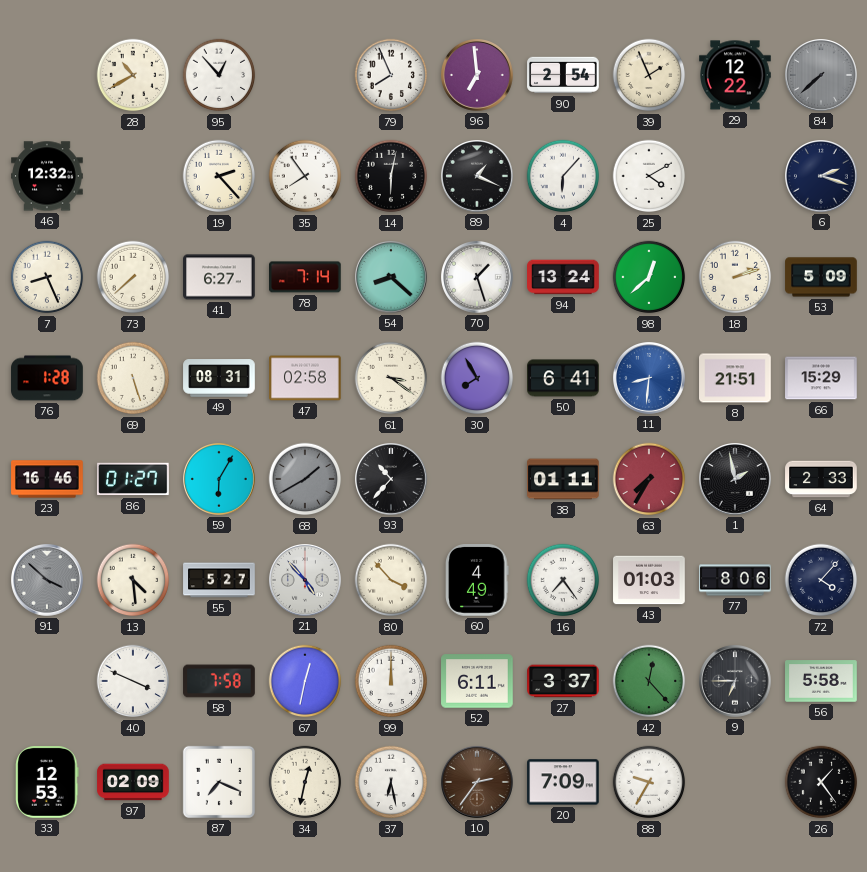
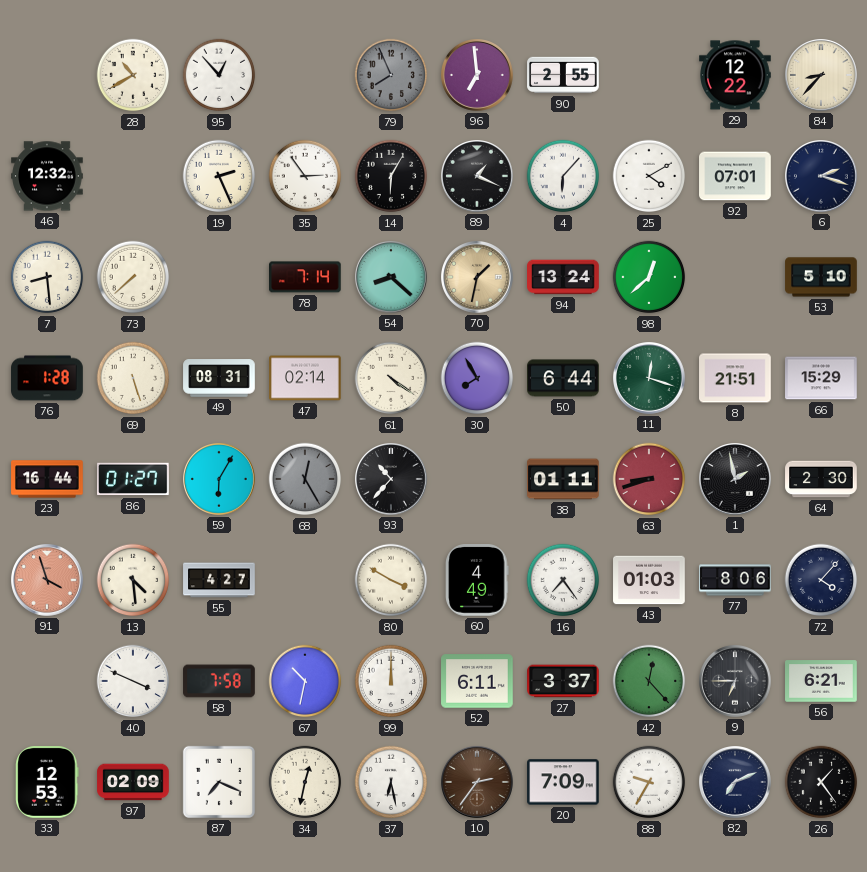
79 dial: white -> grey (391, 75)
90: 2:54 -> 2:55 (563, 75)
39: 1:56 -> none (649, 75)
84: 7:38 -> 8:37 (822, 76)
84 dial: grey -> cream (822, 76)
19: 2:23 -> 2:26 (219, 176)
35: 7:54 -> 2:54 (305, 176)
14: 6:02 -> 6:05 (391, 176)
92: none -> 07:01 (735, 176)
7: 8:26 -> 8:29 (47, 277)
41: 6:27 -> none (219, 277)
70: 1:27 -> 1:32 (478, 278)
70 dial: white -> champagne (478, 278)
18: 2:12 -> none (735, 277)
53: 5:09 -> 5:10 (821, 277)
47: 02:58 -> 02:14 (305, 378)
61: 3:21 -> 4:21 (391, 378)
50: 6:41 -> 6:44 (563, 378)
11: 8:31 -> 12:18 (650, 379)
11 dial: blue -> green (650, 379)
23: 16:46 -> 16:44 (47, 479)
68: 1:40 -> 12:25 (305, 479)
63: 7:35 -> 8:42 (649, 479)
64: 2:33 -> 2:30 (821, 479)
91: 3:52 -> 3:57 (48, 581)
91 dial: grey -> salmon (48, 581)
55: 5:27 -> 4:27 (219, 580)
21: 4:53 -> none (306, 581)
80: 3:53 -> 3:50 (391, 580)
67: 12:32 -> 10:32 (305, 681)
56: 5:58 -> 6:21 (821, 681)
82: none -> 7:11 (736, 783)
